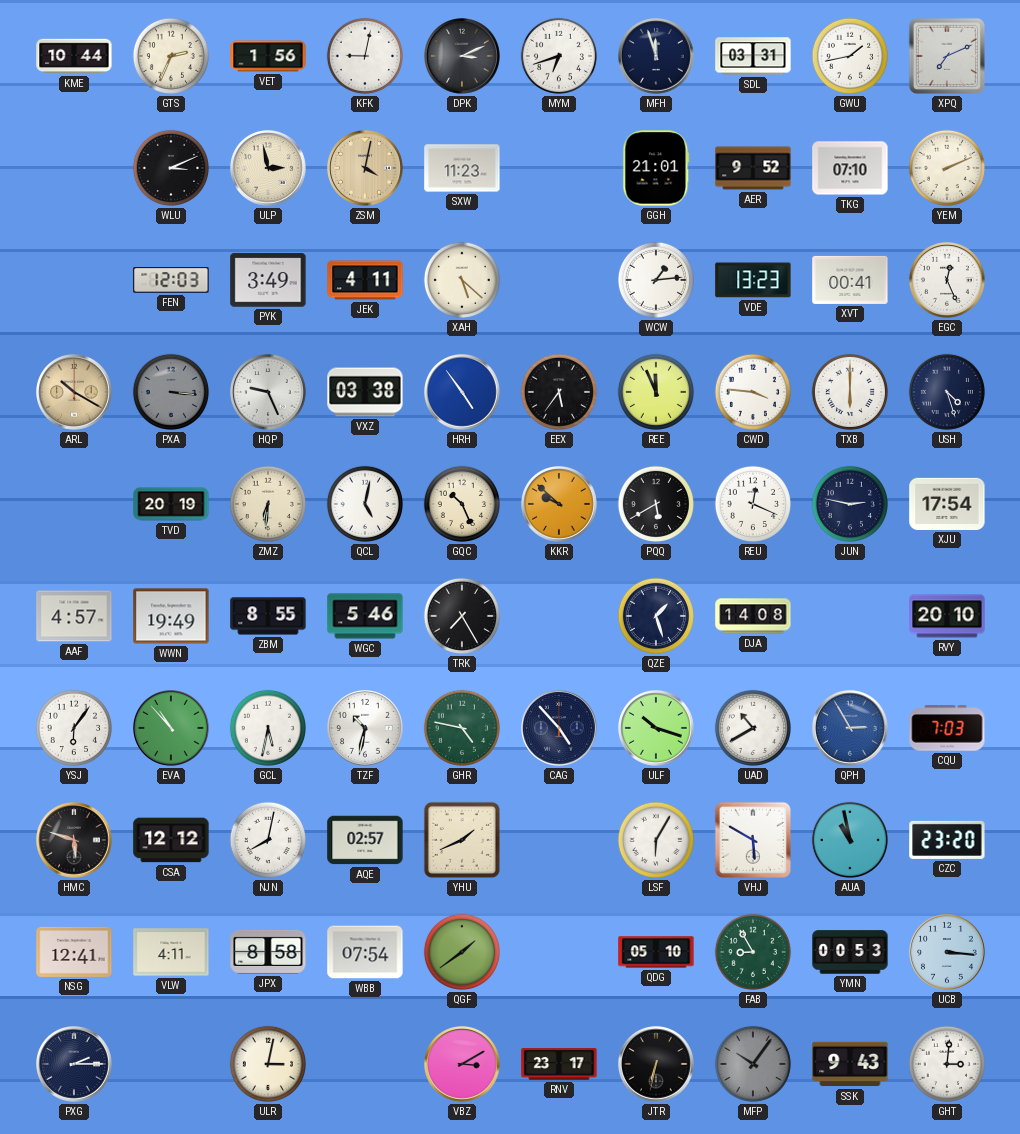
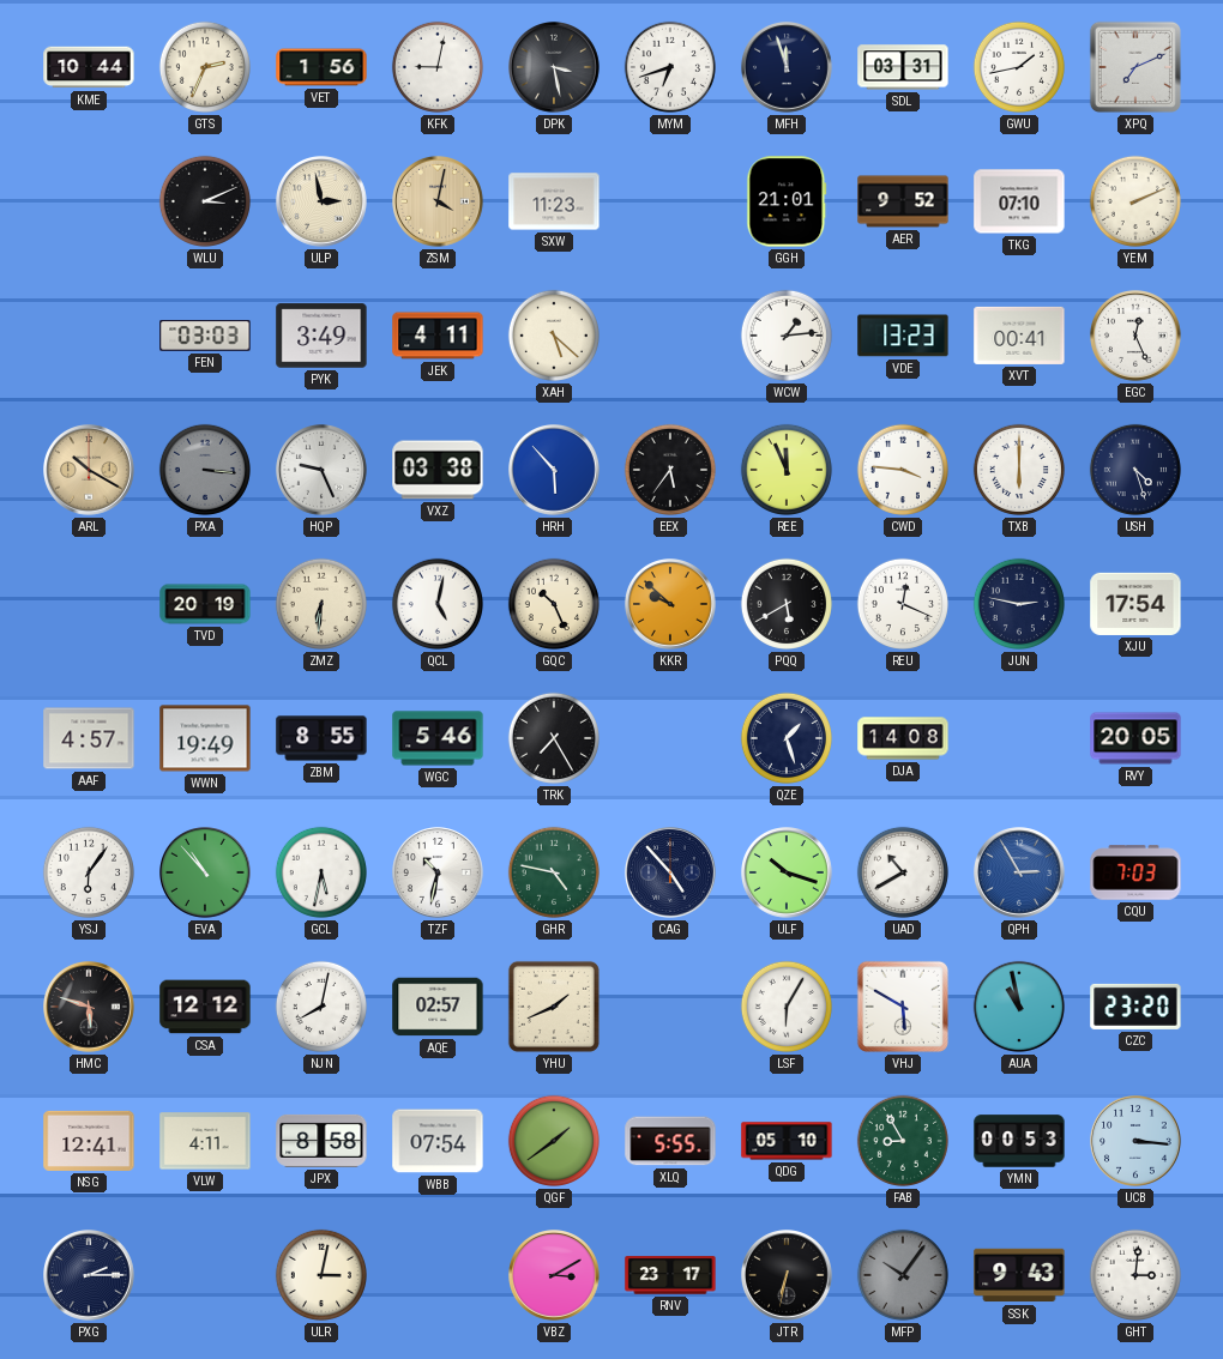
DPK: 3:11 -> 3:28 (555, 68)
FEN: 12:03 -> 03:03 (205, 336)
HRH: 4:54 -> 5:53 (555, 471)
RVY: 20:10 -> 20:05 (1135, 738)
XLQ: none -> 5:55 (670, 1141)
